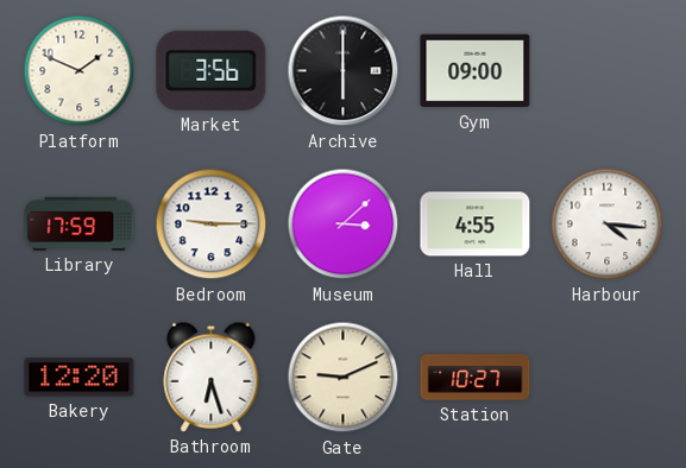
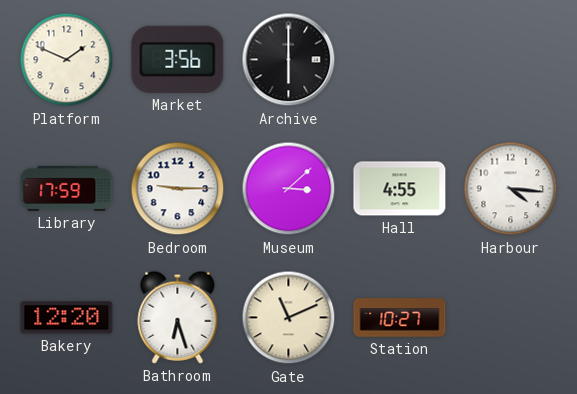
Gym: 09:00 -> none (476, 71)
Gate: 9:11 -> 11:11 (289, 318)
